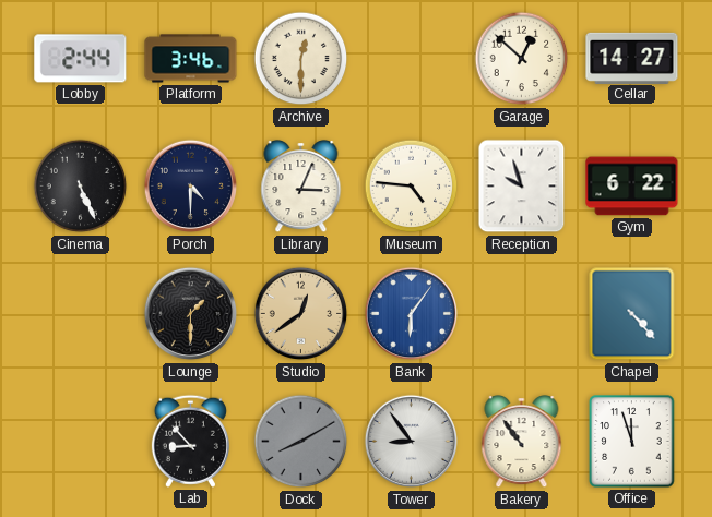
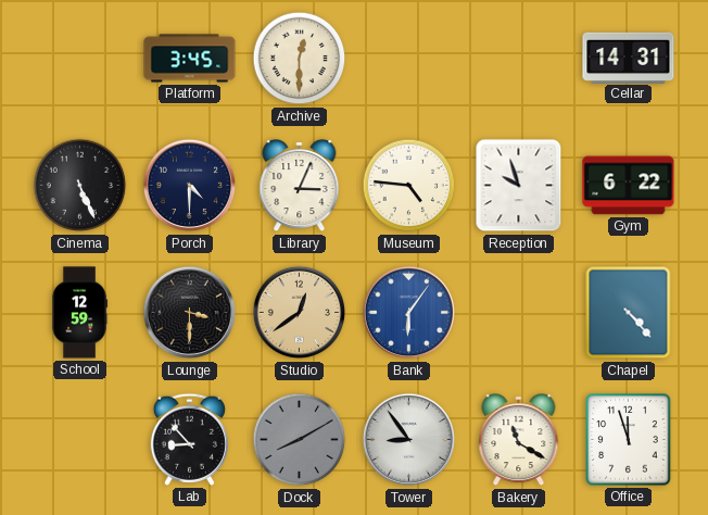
Lobby: 2:44 -> none (81, 59)
Platform: 3:46 -> 3:45 (190, 59)
Garage: 12:52 -> none (522, 59)
Cellar: 14:27 -> 14:31 (629, 58)
School: none -> 12:59 (79, 313)
Lounge: 1:30 -> 3:30 (190, 313)
Bakery: 10:54 -> 11:20 (519, 441)
